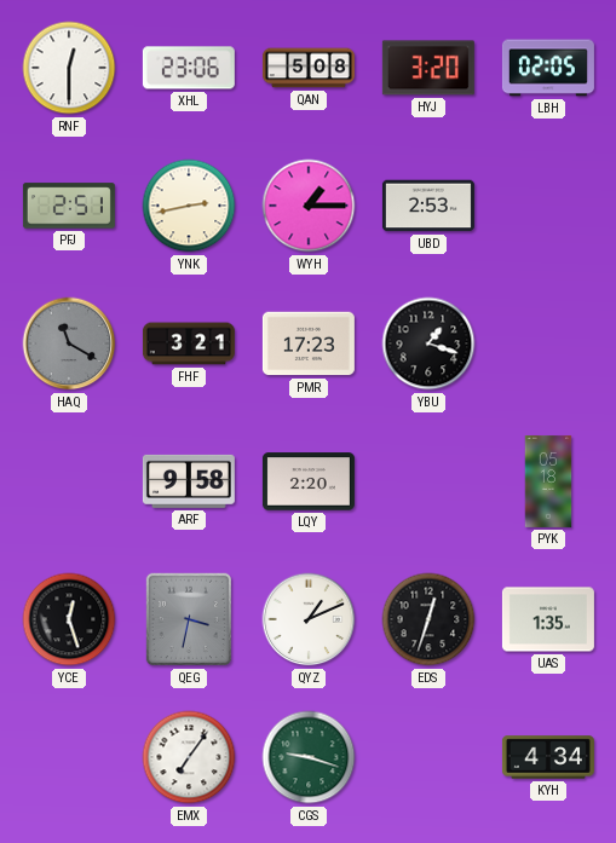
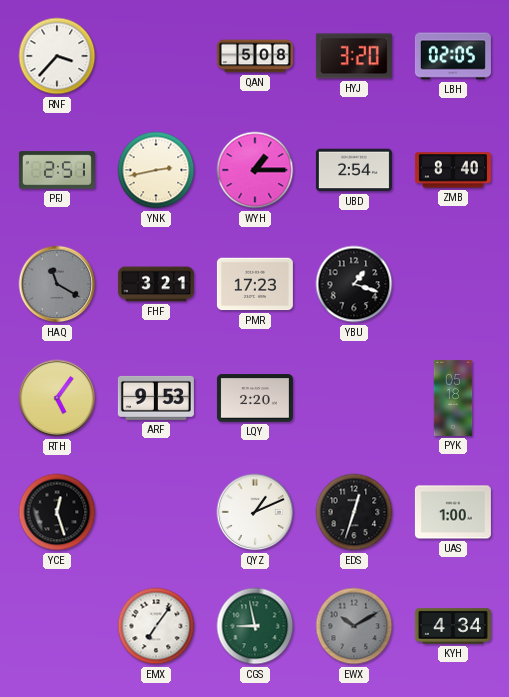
RNF: 12:30 -> 3:37 (57, 56)
XHL: 23:06 -> none (189, 68)
UBD: 2:53 -> 2:54 (354, 170)
ZMB: none -> 8:40 (453, 170)
RTH: none -> 5:06 (57, 398)
ARF: 9:58 -> 9:53 (156, 398)
QEG: 3:32 -> none (188, 619)
UAS: 1:35 -> 1:00 (453, 512)
CGS: 9:18 -> 8:58 (255, 626)
EWX: none -> 10:10 (354, 626)
